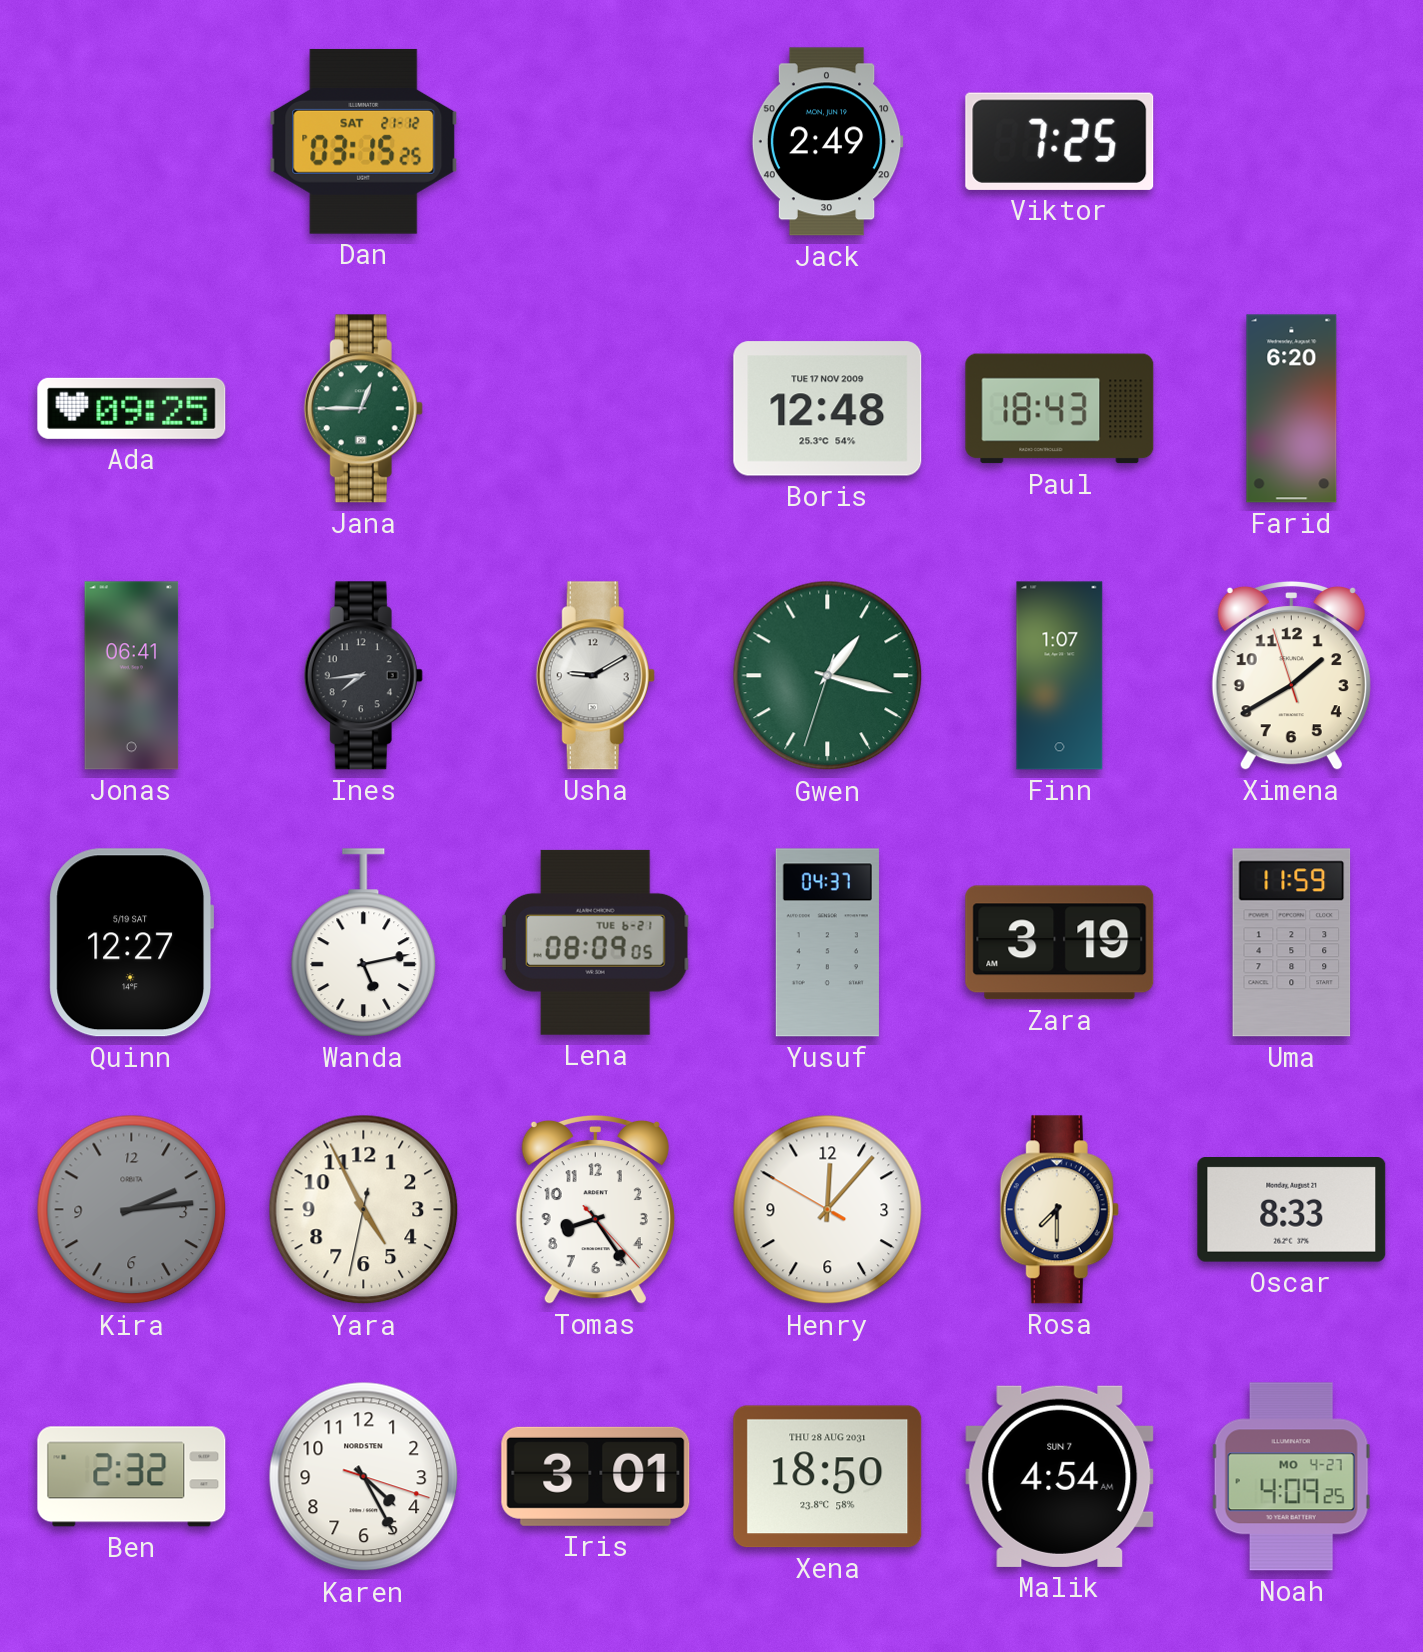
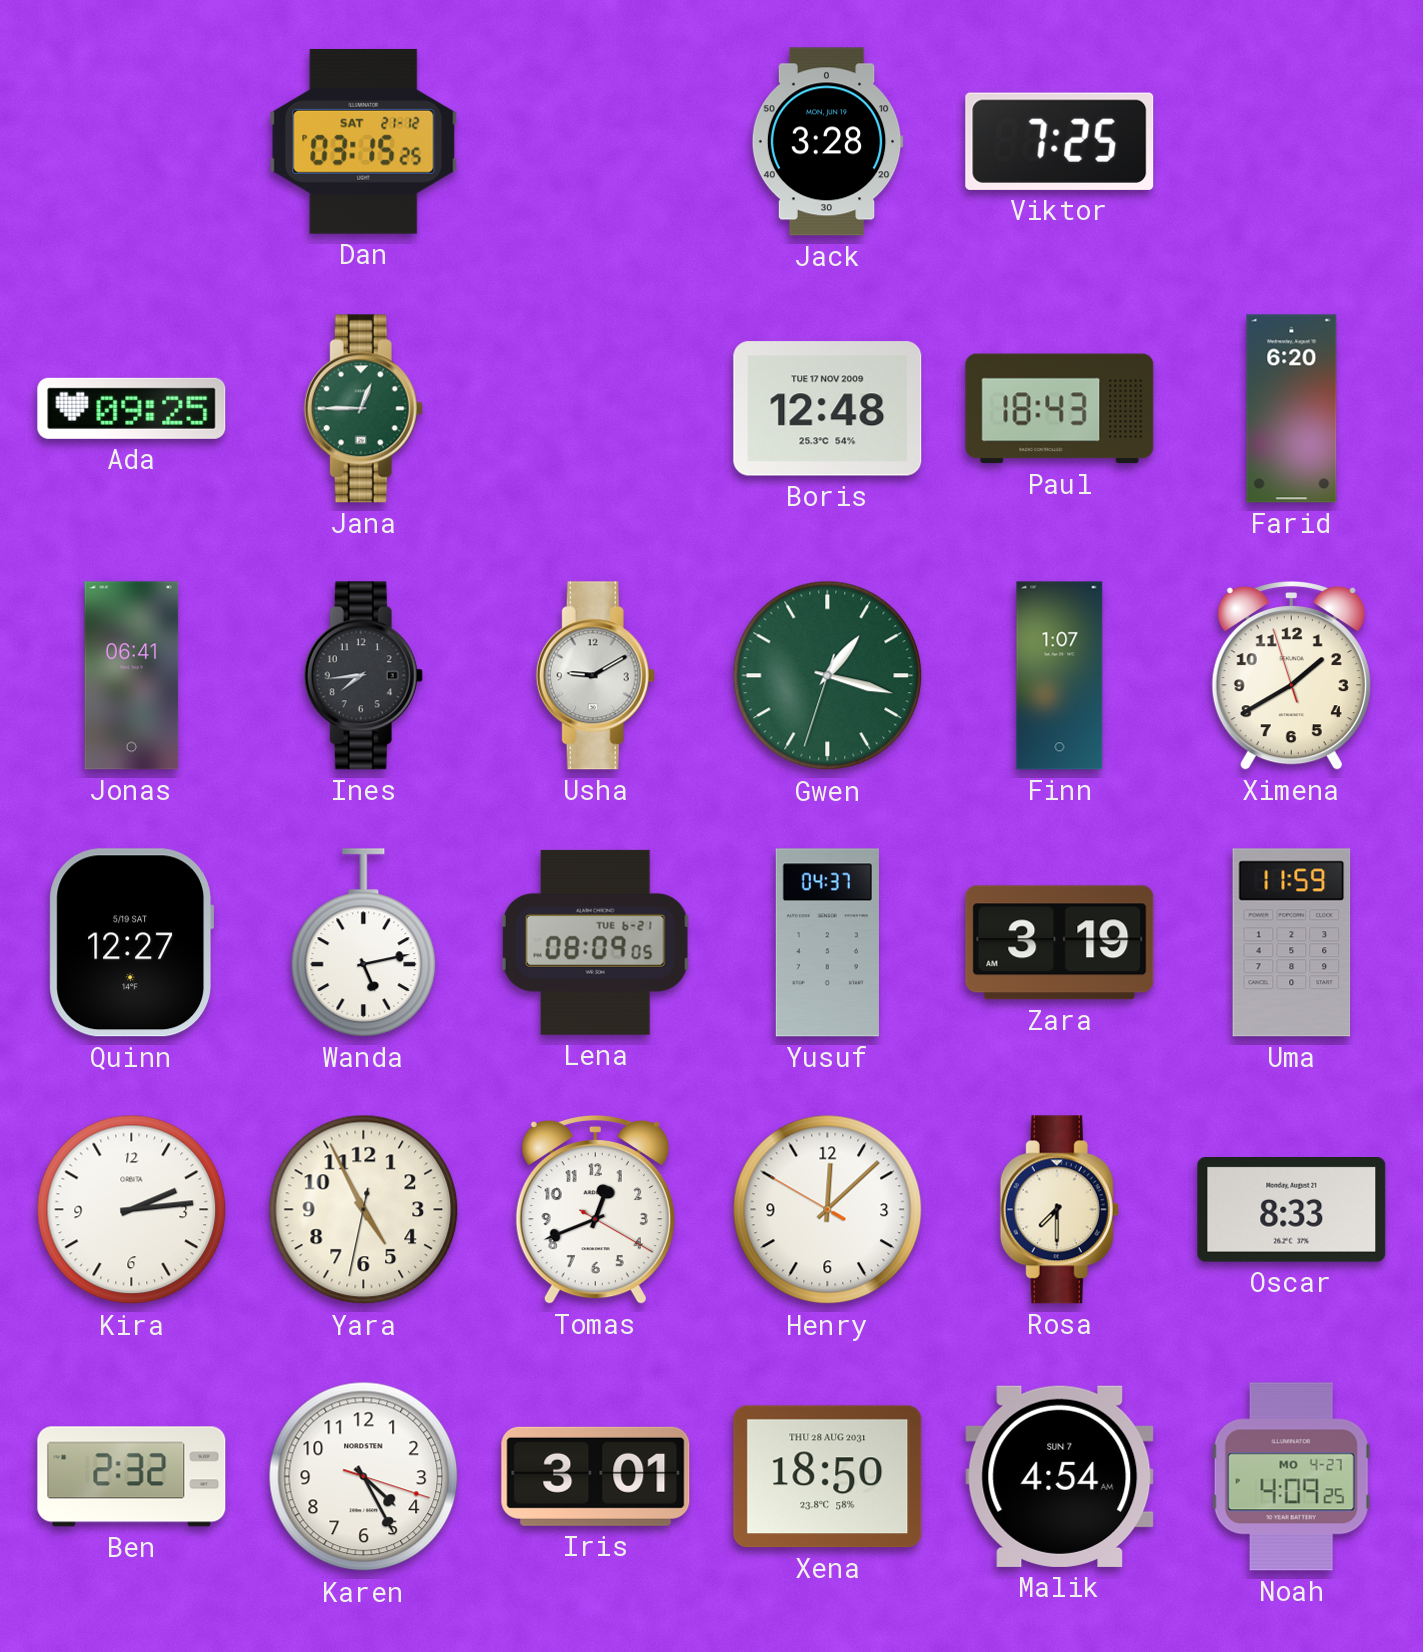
Jack: 2:49 -> 3:28 (827, 142)
Kira dial: grey -> white (132, 1210)
Tomas: 8:24 -> 12:41 (595, 1209)
Henry: 12:06 -> 12:07 (828, 1210)
